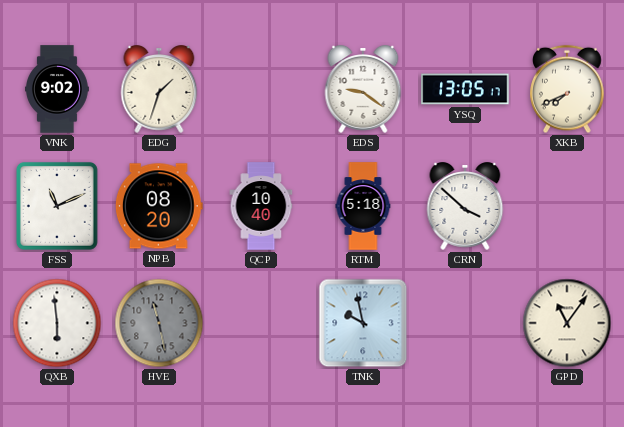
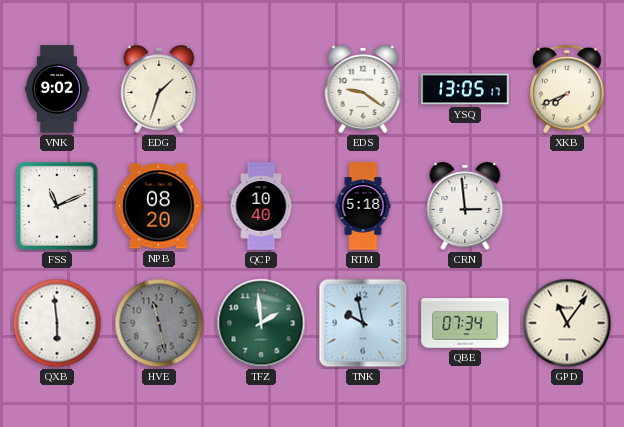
CRN: 3:52 -> 2:59 (465, 207)
TFZ: none -> 1:59 (261, 323)
QBE: none -> 07:34 (465, 323)
